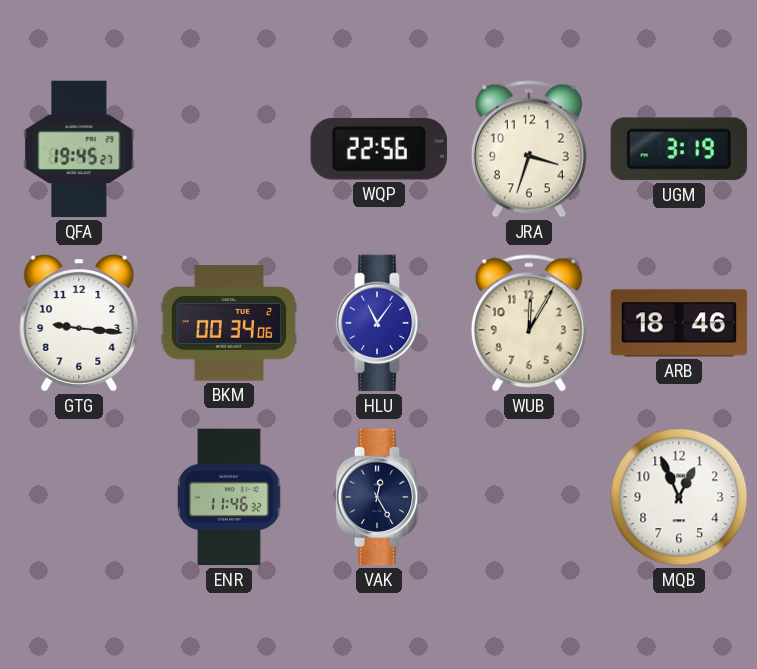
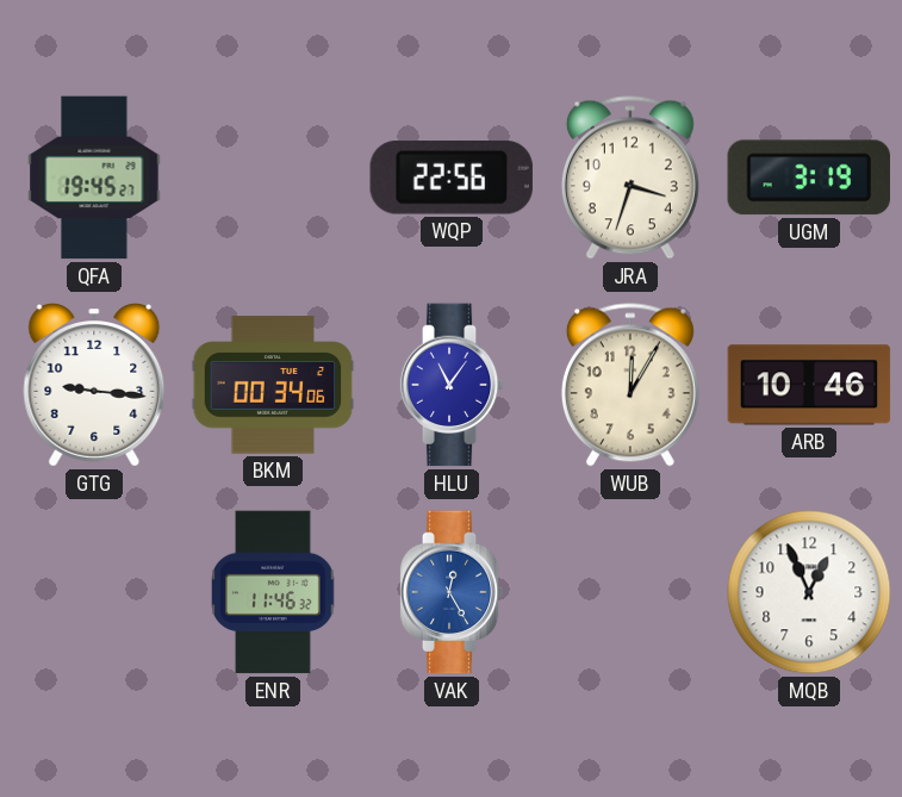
ARB: 18:46 -> 10:46 (809, 385)
VAK dial: navy -> blue (452, 592)
